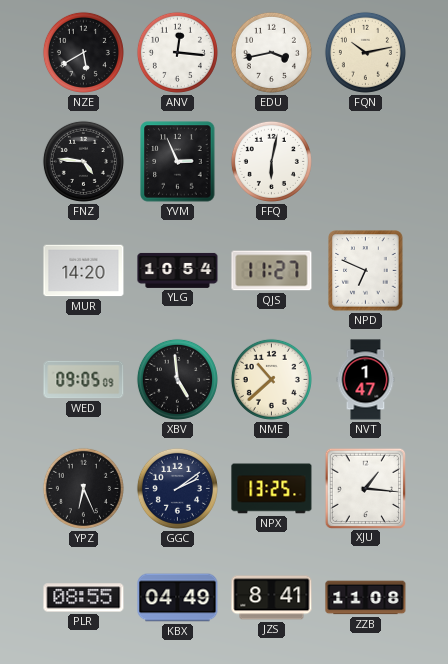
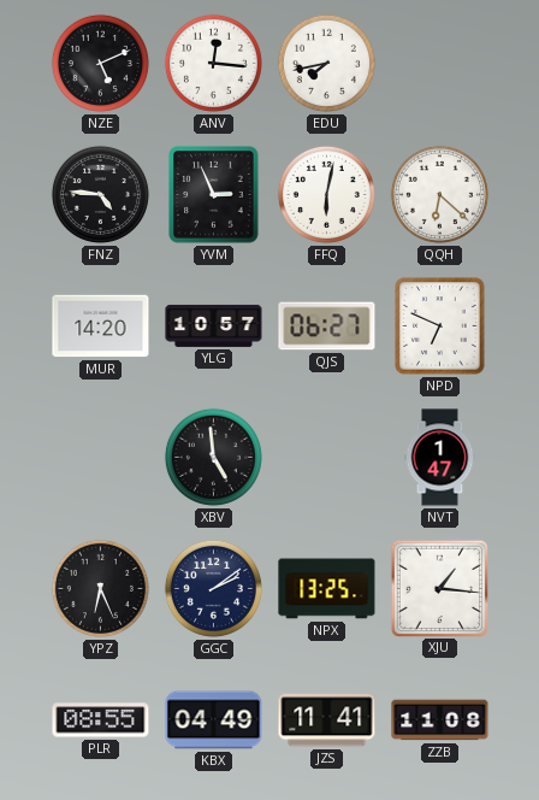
NZE: 5:40 -> 5:11 (100, 63)
EDU: 3:43 -> 7:43 (326, 63)
FQN: 10:13 -> none (365, 52)
QQH: none -> 6:22 (439, 194)
YLG: 10:54 -> 10:57 (214, 325)
QJS: 11:27 -> 06:27 (327, 327)
WED: 09:05 -> none (84, 380)
NME: 10:38 -> none (271, 379)
JZS: 8:41 -> 11:41 (327, 720)
